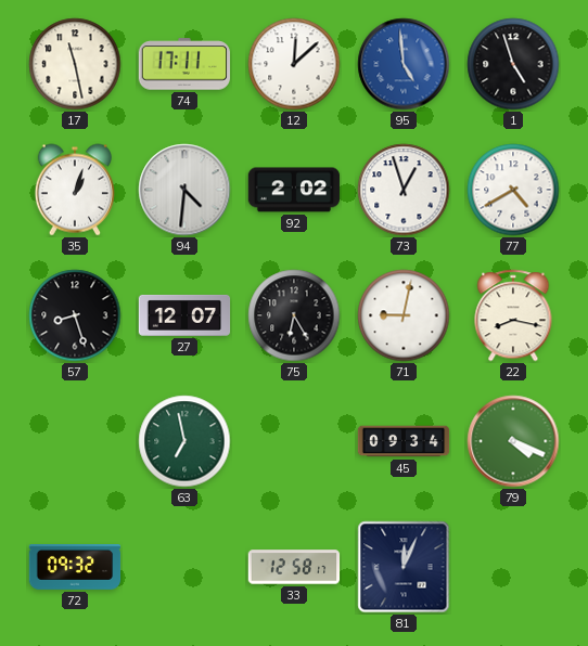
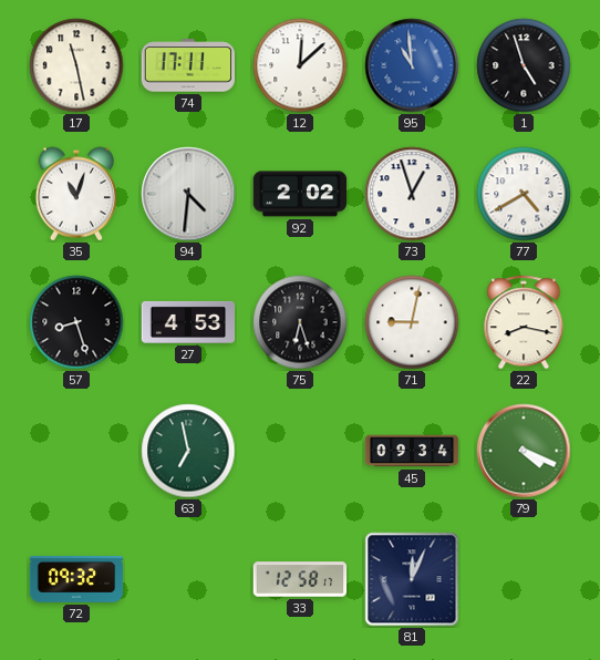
95: 4:59 -> 10:59 (412, 65)
35: 1:03 -> 11:03 (75, 194)
27: 12:07 -> 4:53 (188, 322)
75: 6:25 -> 6:27 (300, 322)
